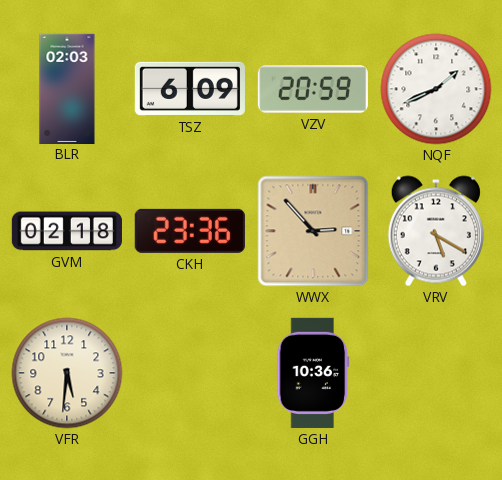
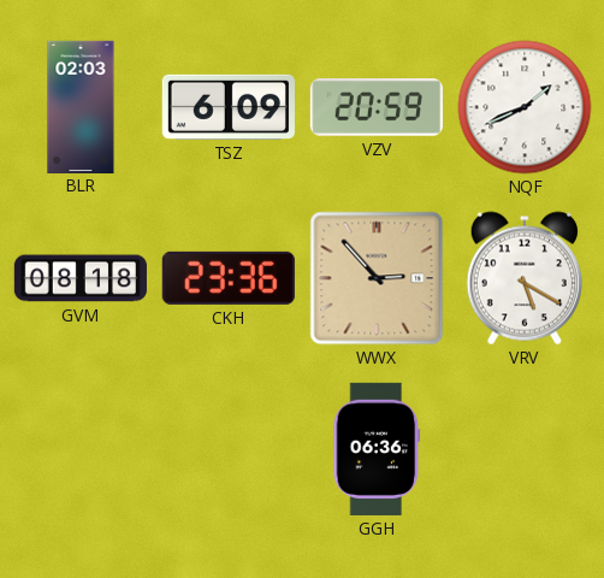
GVM: 02:18 -> 08:18 (81, 278)
VFR: 5:31 -> none (67, 373)
GGH: 10:36 -> 06:36 (377, 449)
